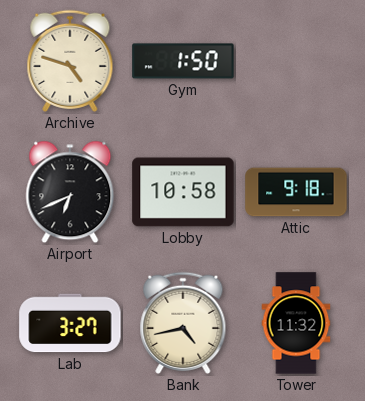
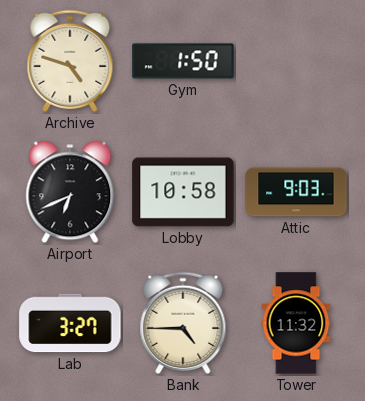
Attic: 9:18 -> 9:03 (296, 192)
Bank: 4:43 -> 4:45 (183, 323)
